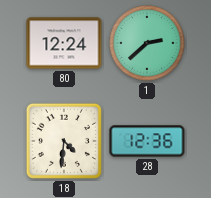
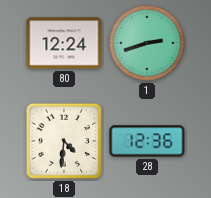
1: 2:38 -> 2:42 (147, 43)
